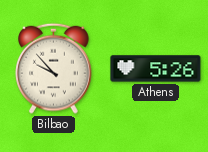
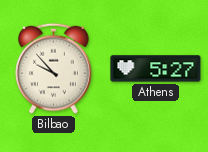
Athens: 5:26 -> 5:27 (156, 69)
